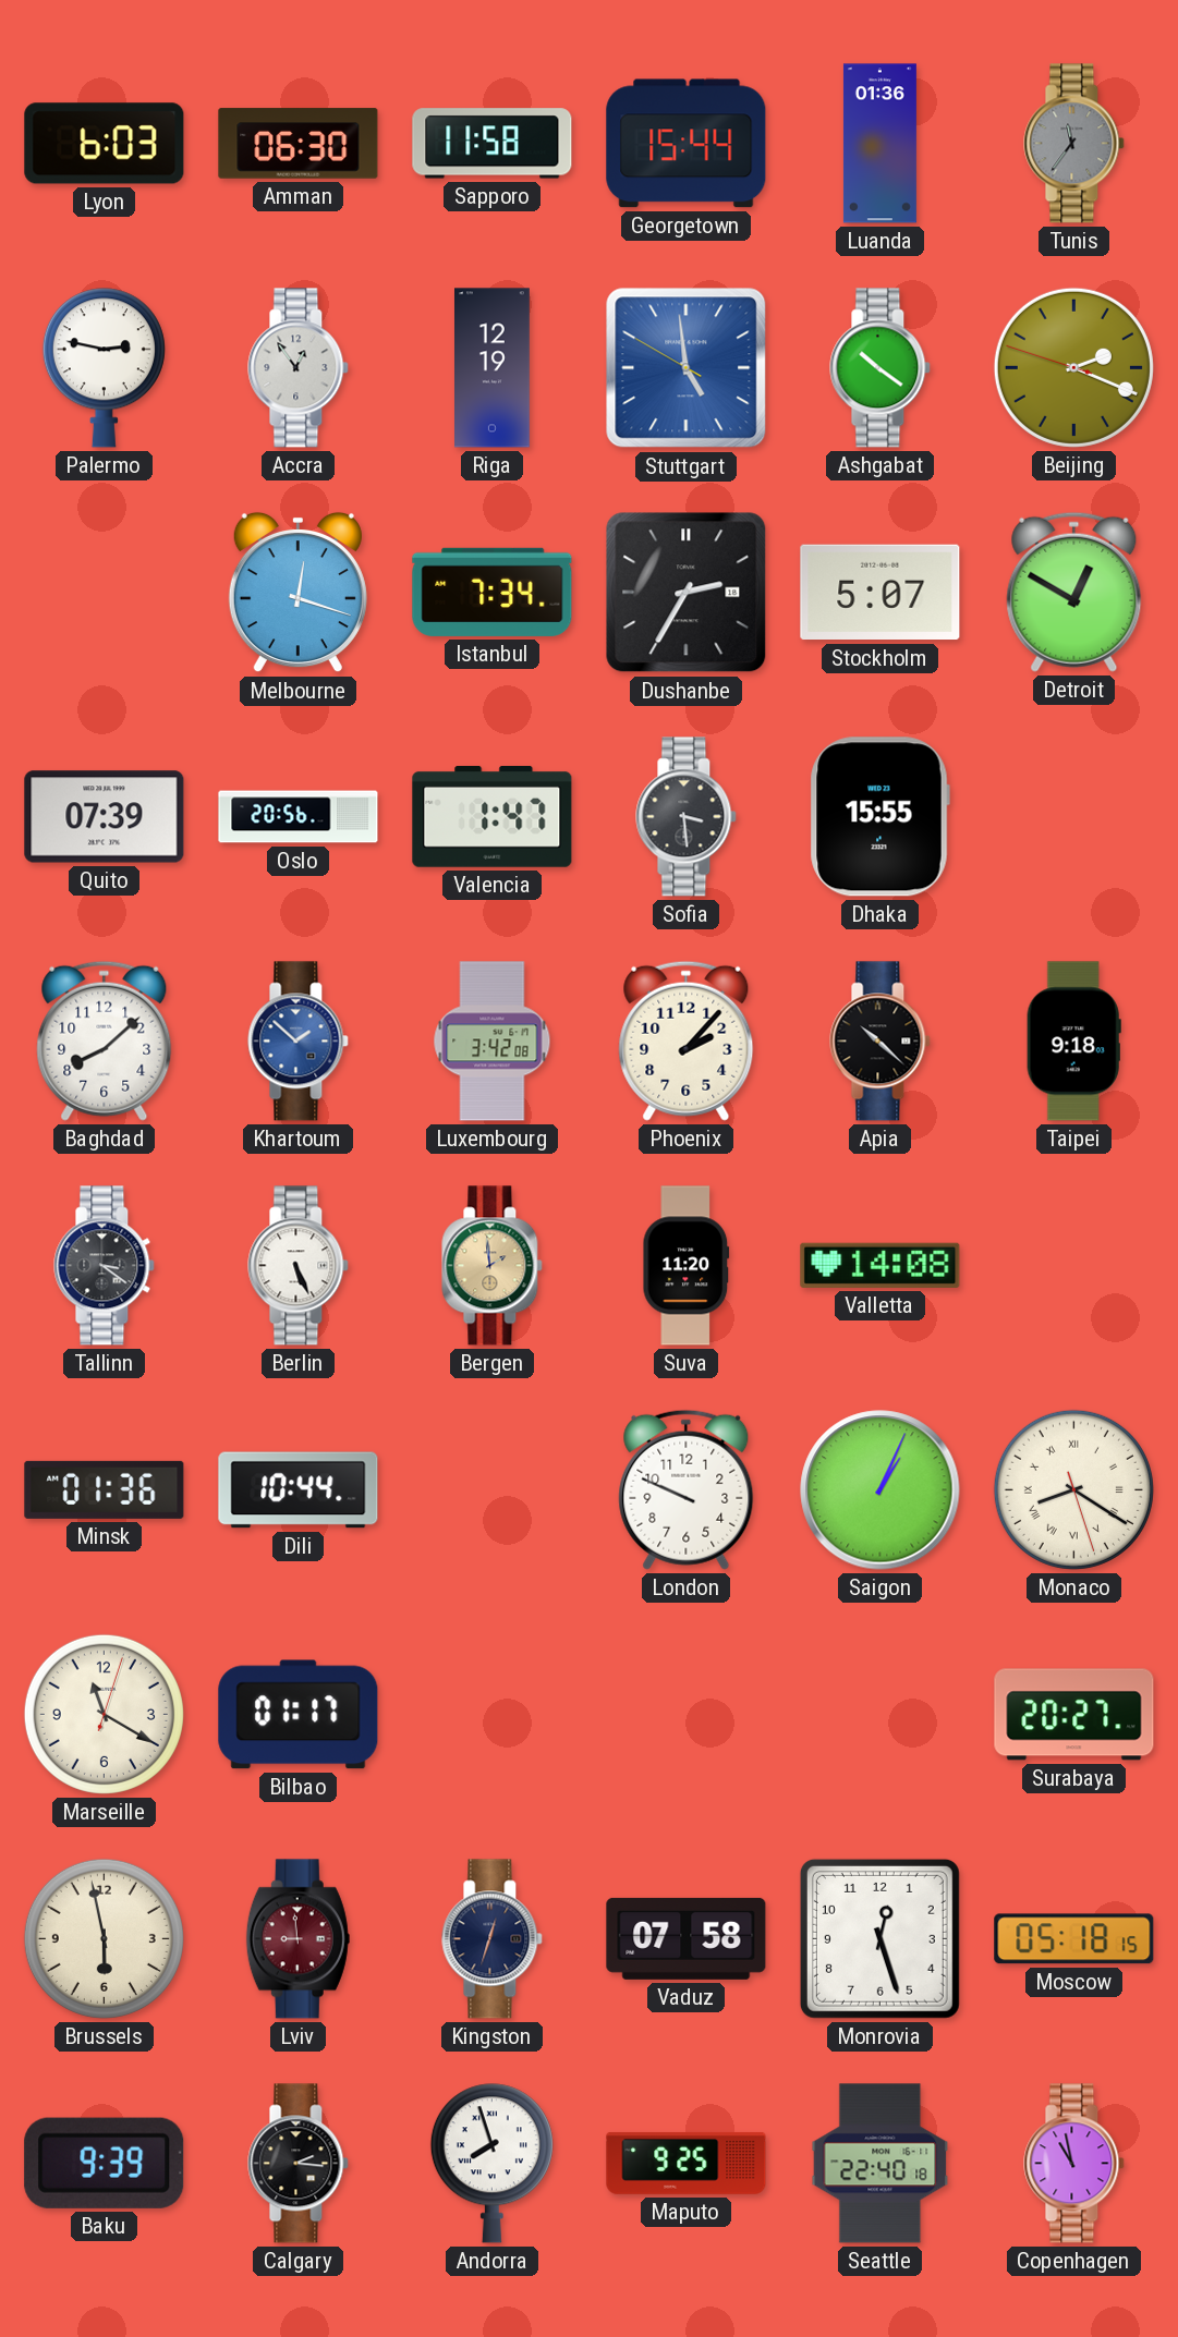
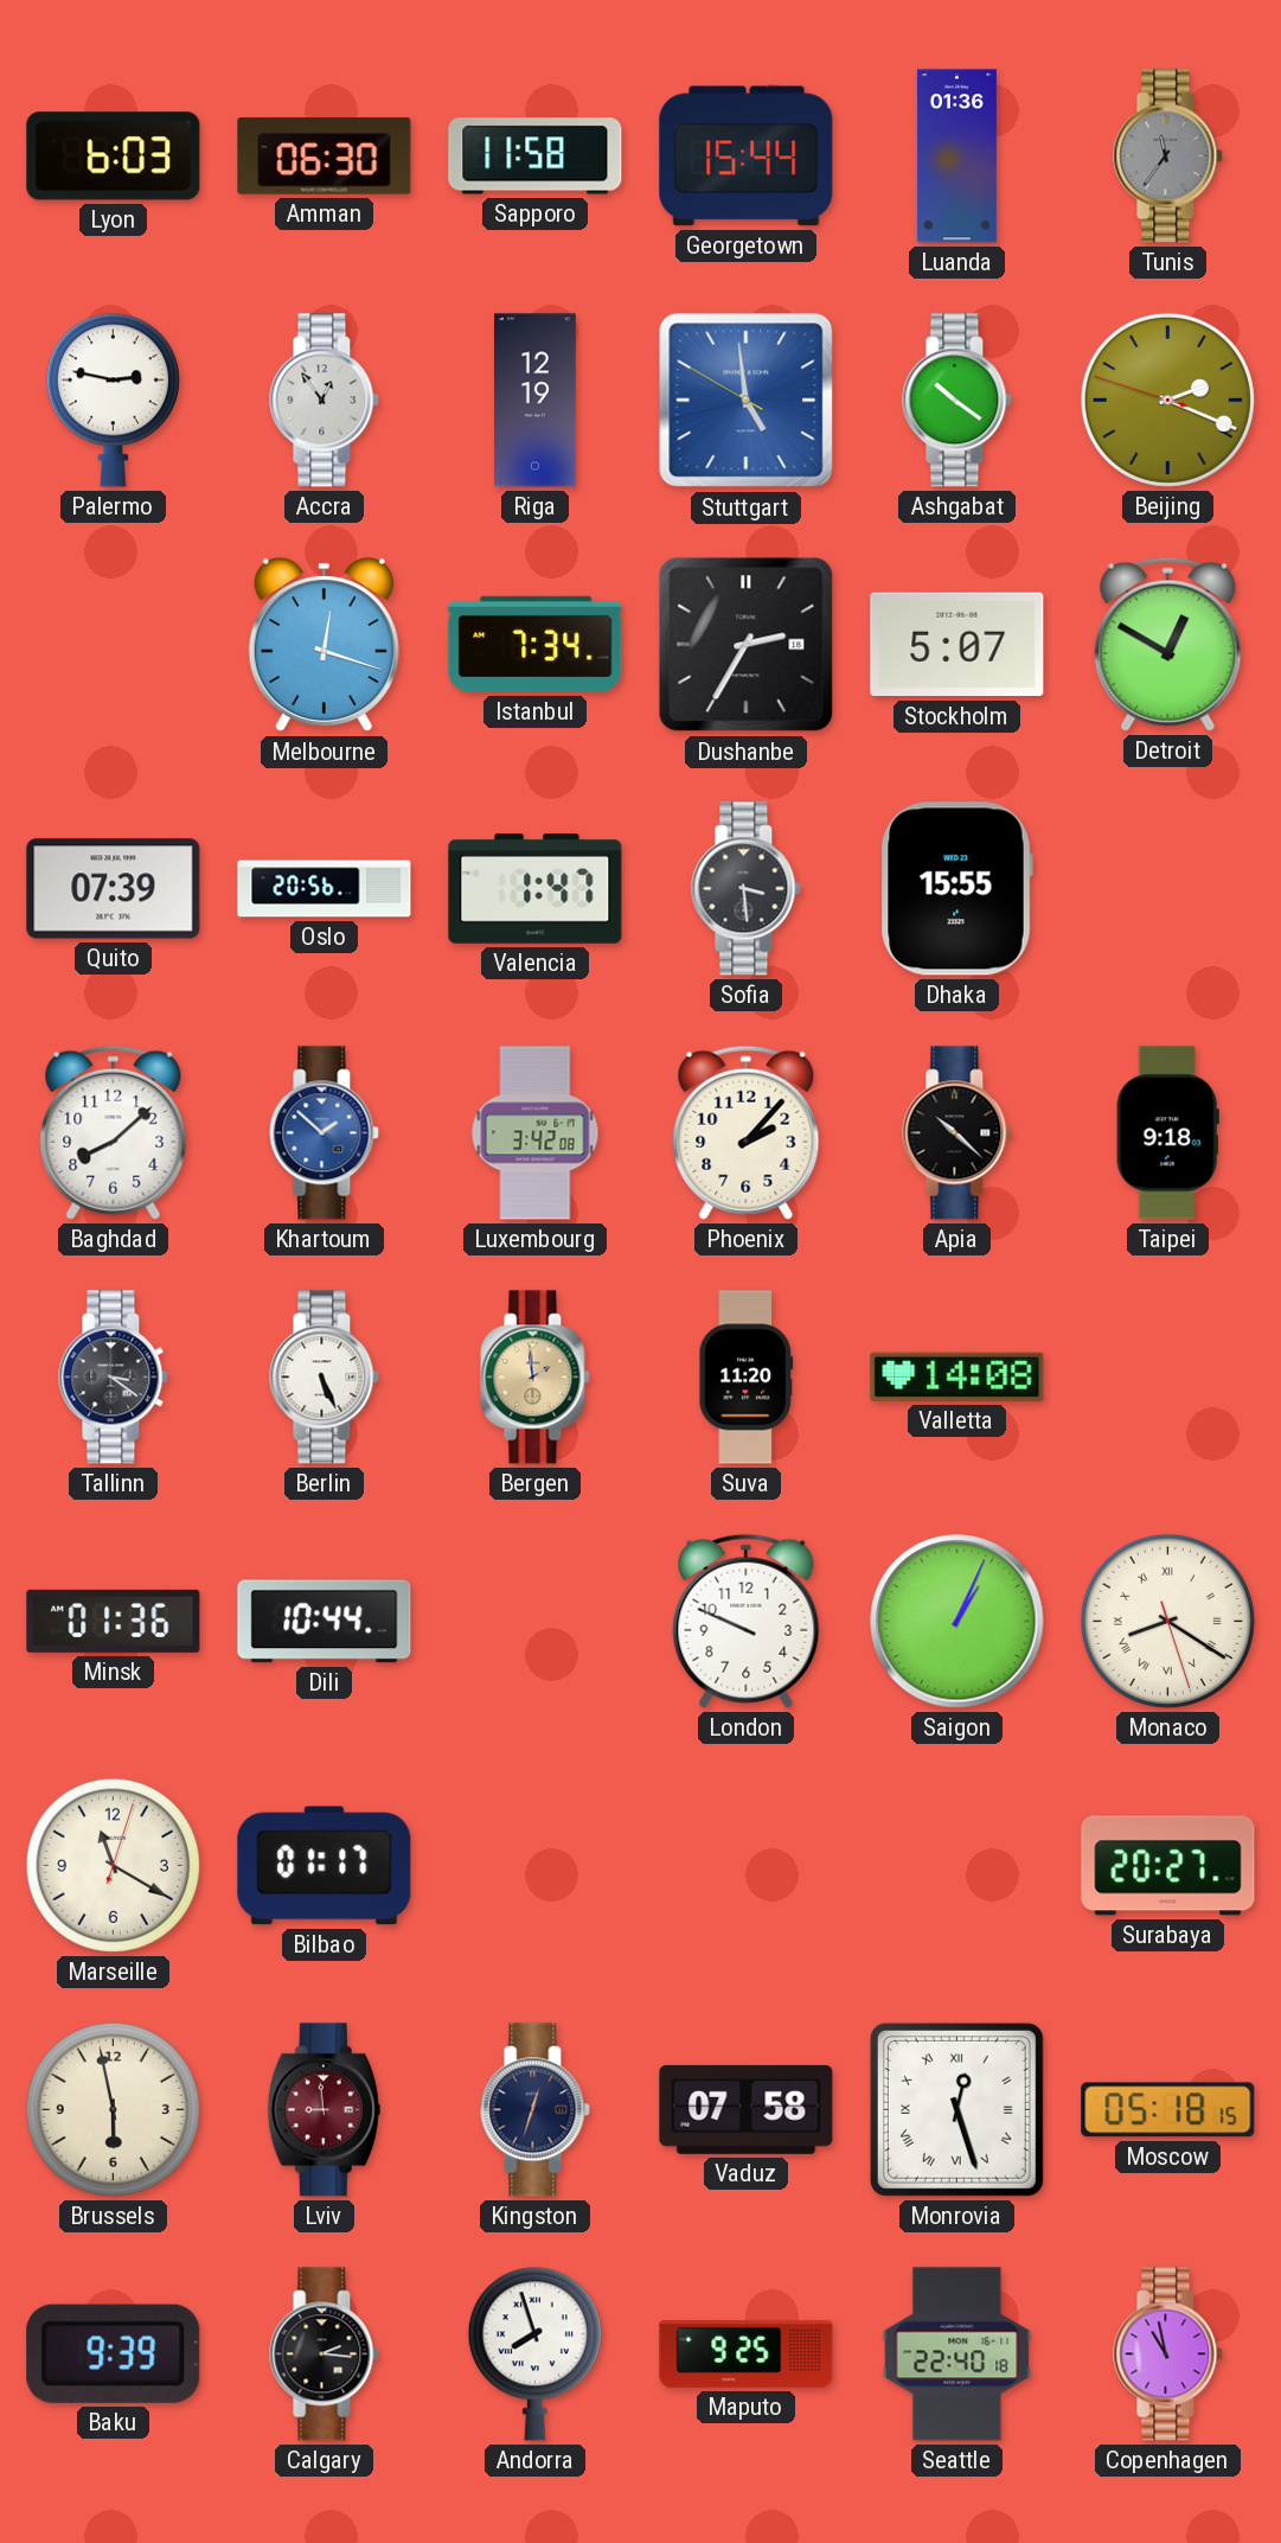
Monrovia numerals: Arabic -> Roman (956, 2109)
